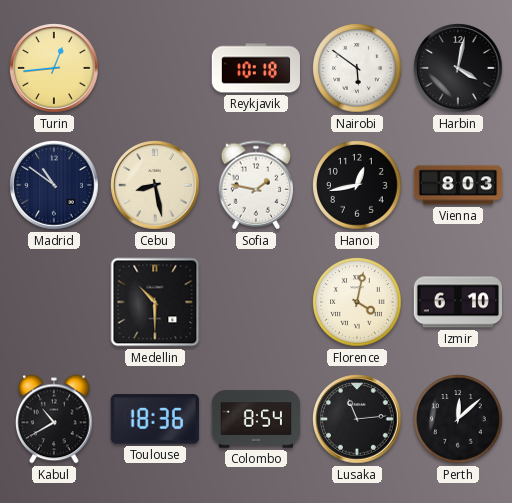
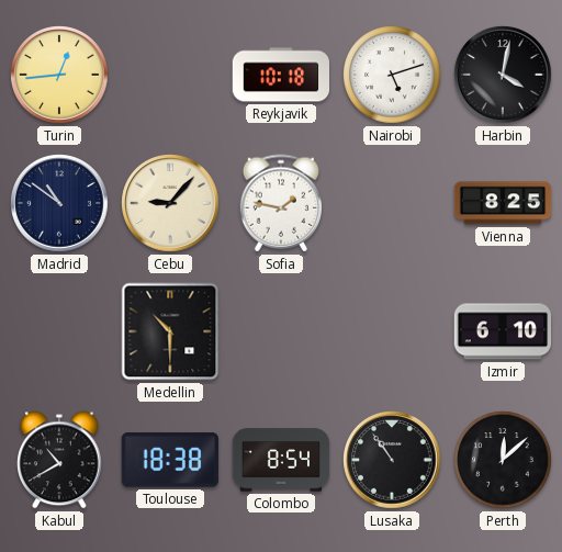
Nairobi: 5:51 -> 5:12 (392, 75)
Cebu: 8:28 -> 9:07 (170, 203)
Hanoi: 12:43 -> none (357, 185)
Vienna: 8:03 -> 8:25 (503, 203)
Florence: 4:02 -> none (357, 302)
Toulouse: 18:36 -> 18:38 (170, 460)
Lusaka: 11:14 -> 10:54 (392, 460)
